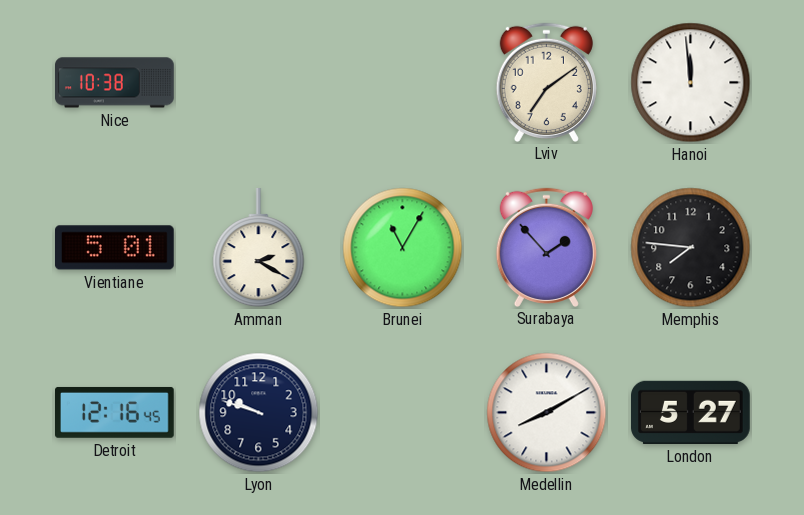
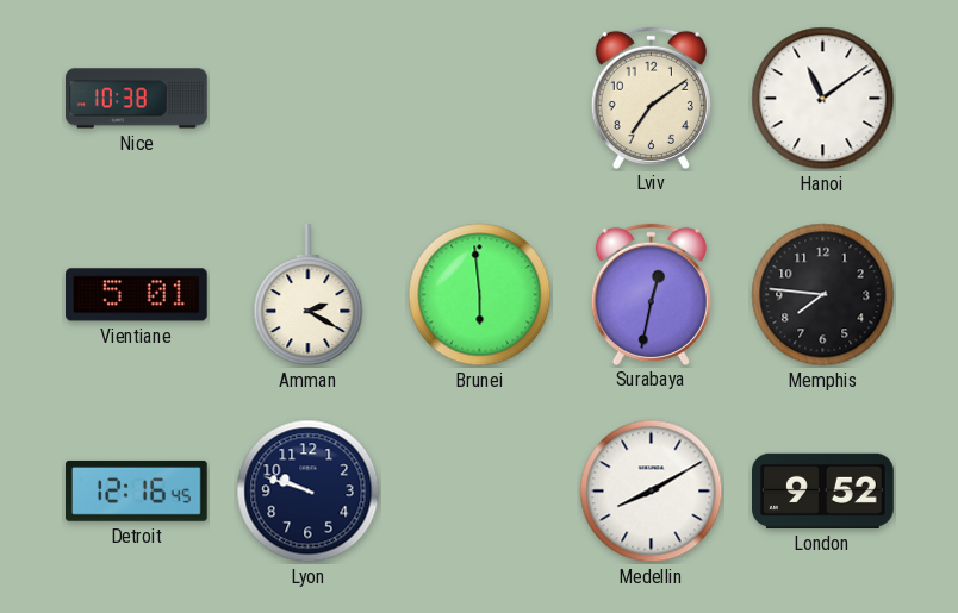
Hanoi: 11:59 -> 11:09 (823, 99)
Brunei: 11:05 -> 5:59 (480, 295)
Surabaya: 1:53 -> 12:32 (651, 294)
London: 5:27 -> 9:52 (823, 490)
